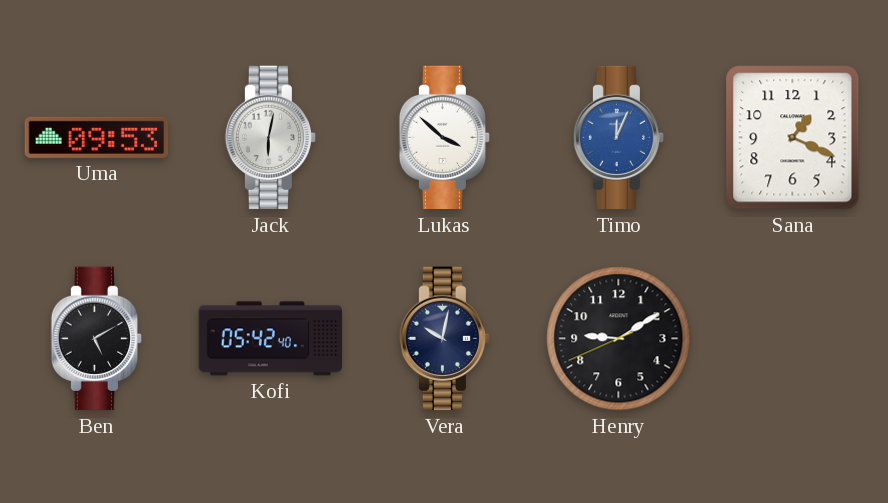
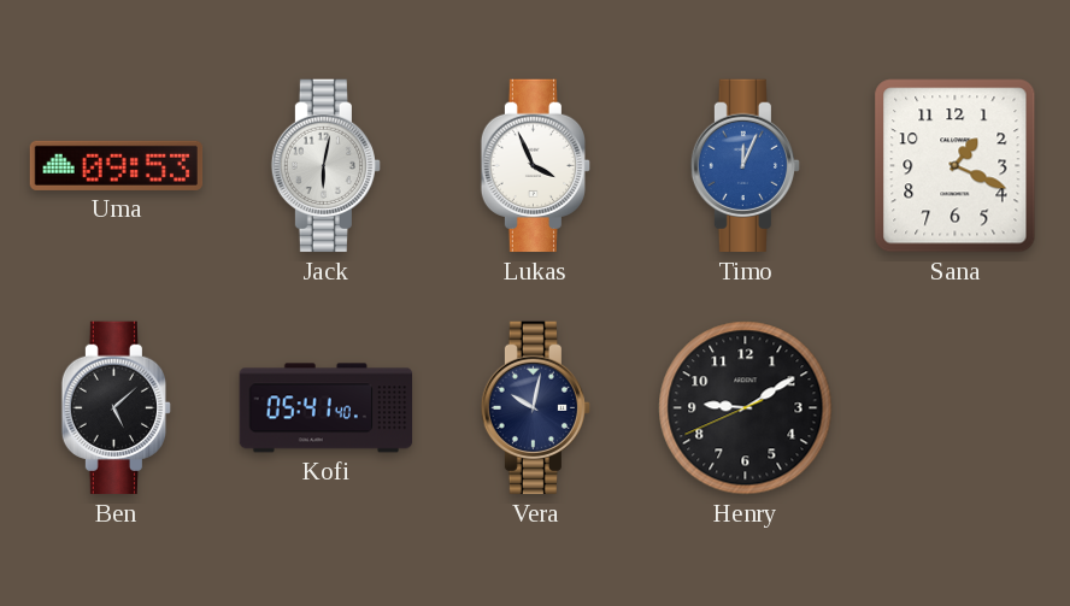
Lukas: 3:52 -> 3:56 (535, 166)
Ben: 5:10 -> 5:08 (116, 408)
Kofi: 05:42 -> 05:41 (327, 408)
